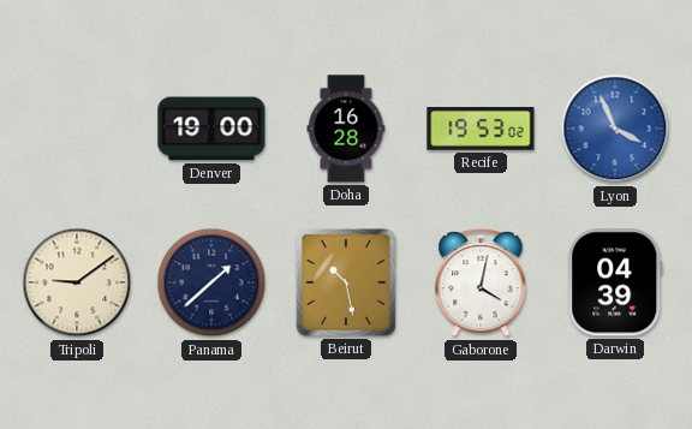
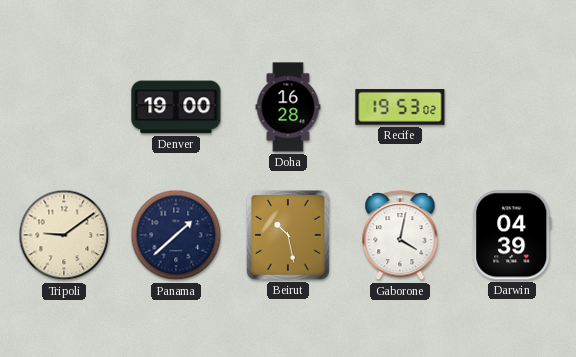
Lyon: 3:56 -> none (615, 129)
